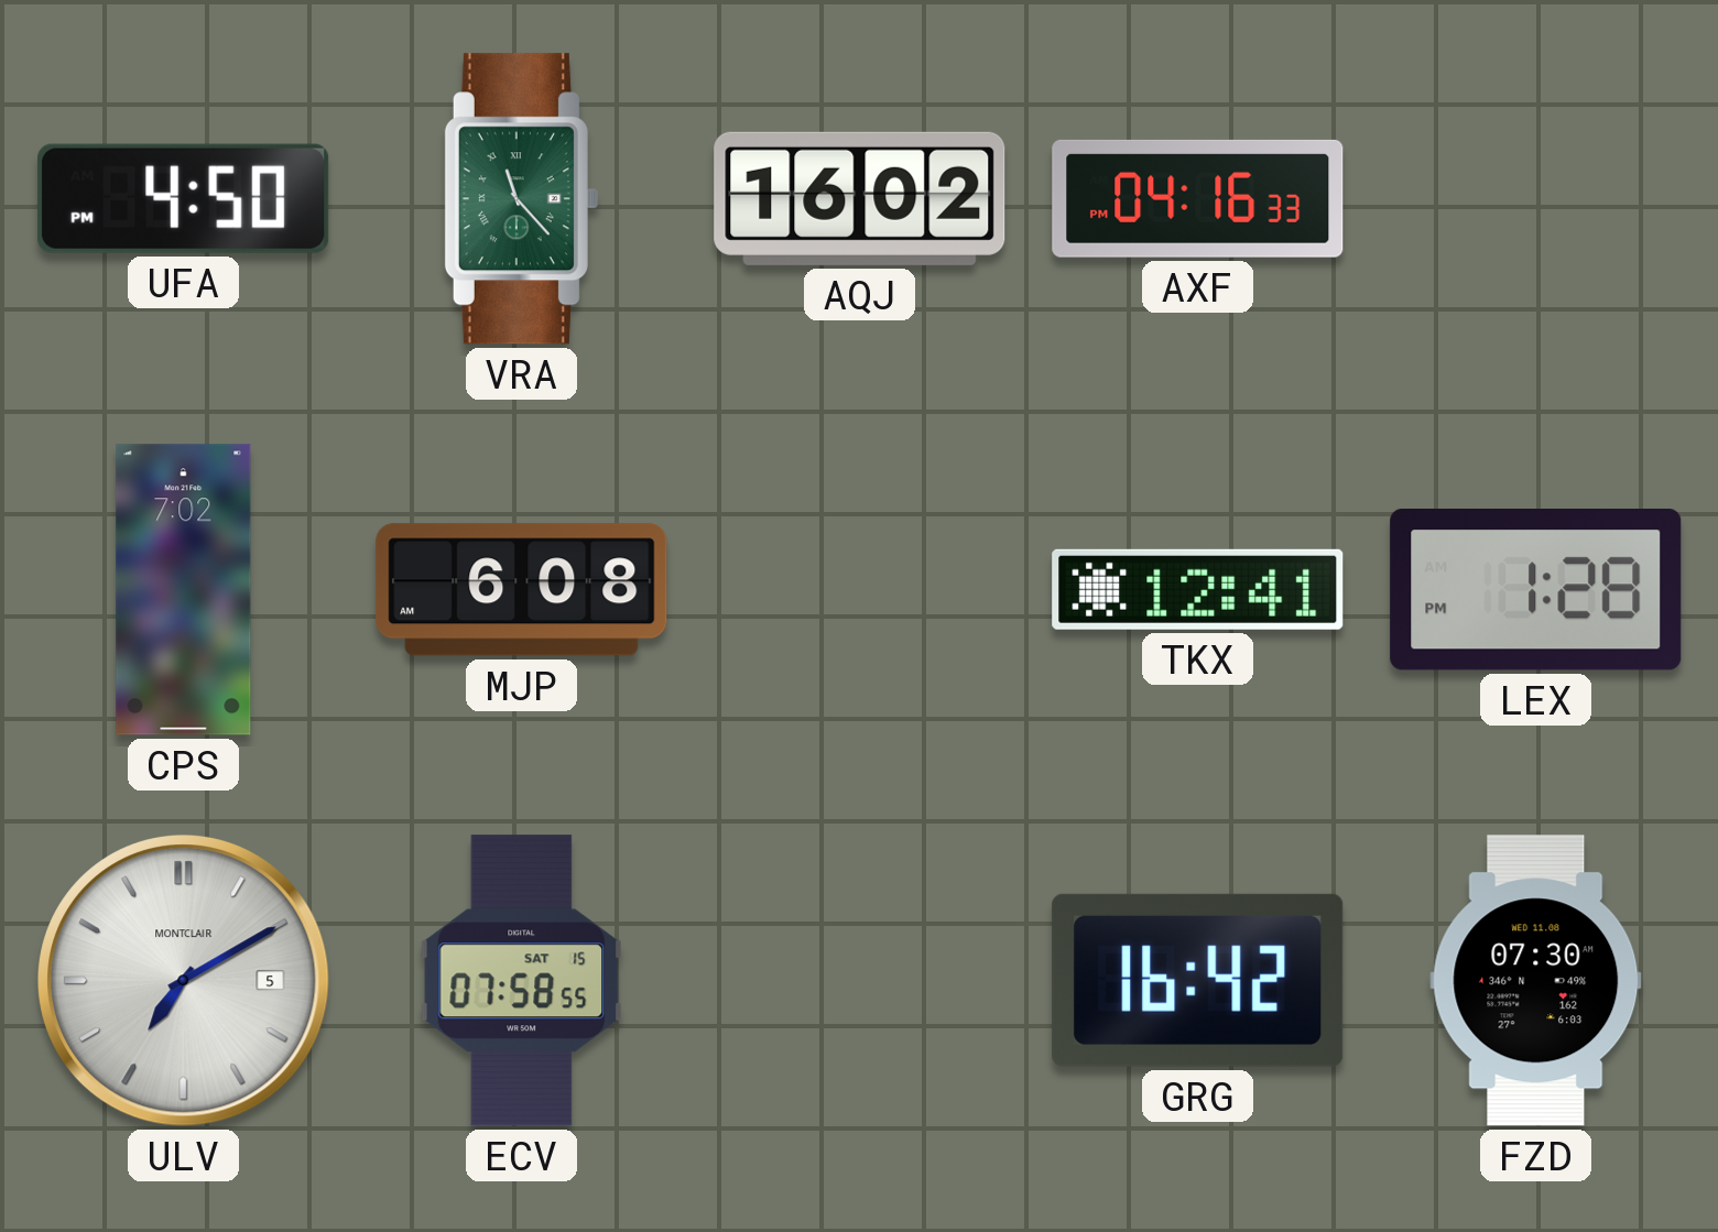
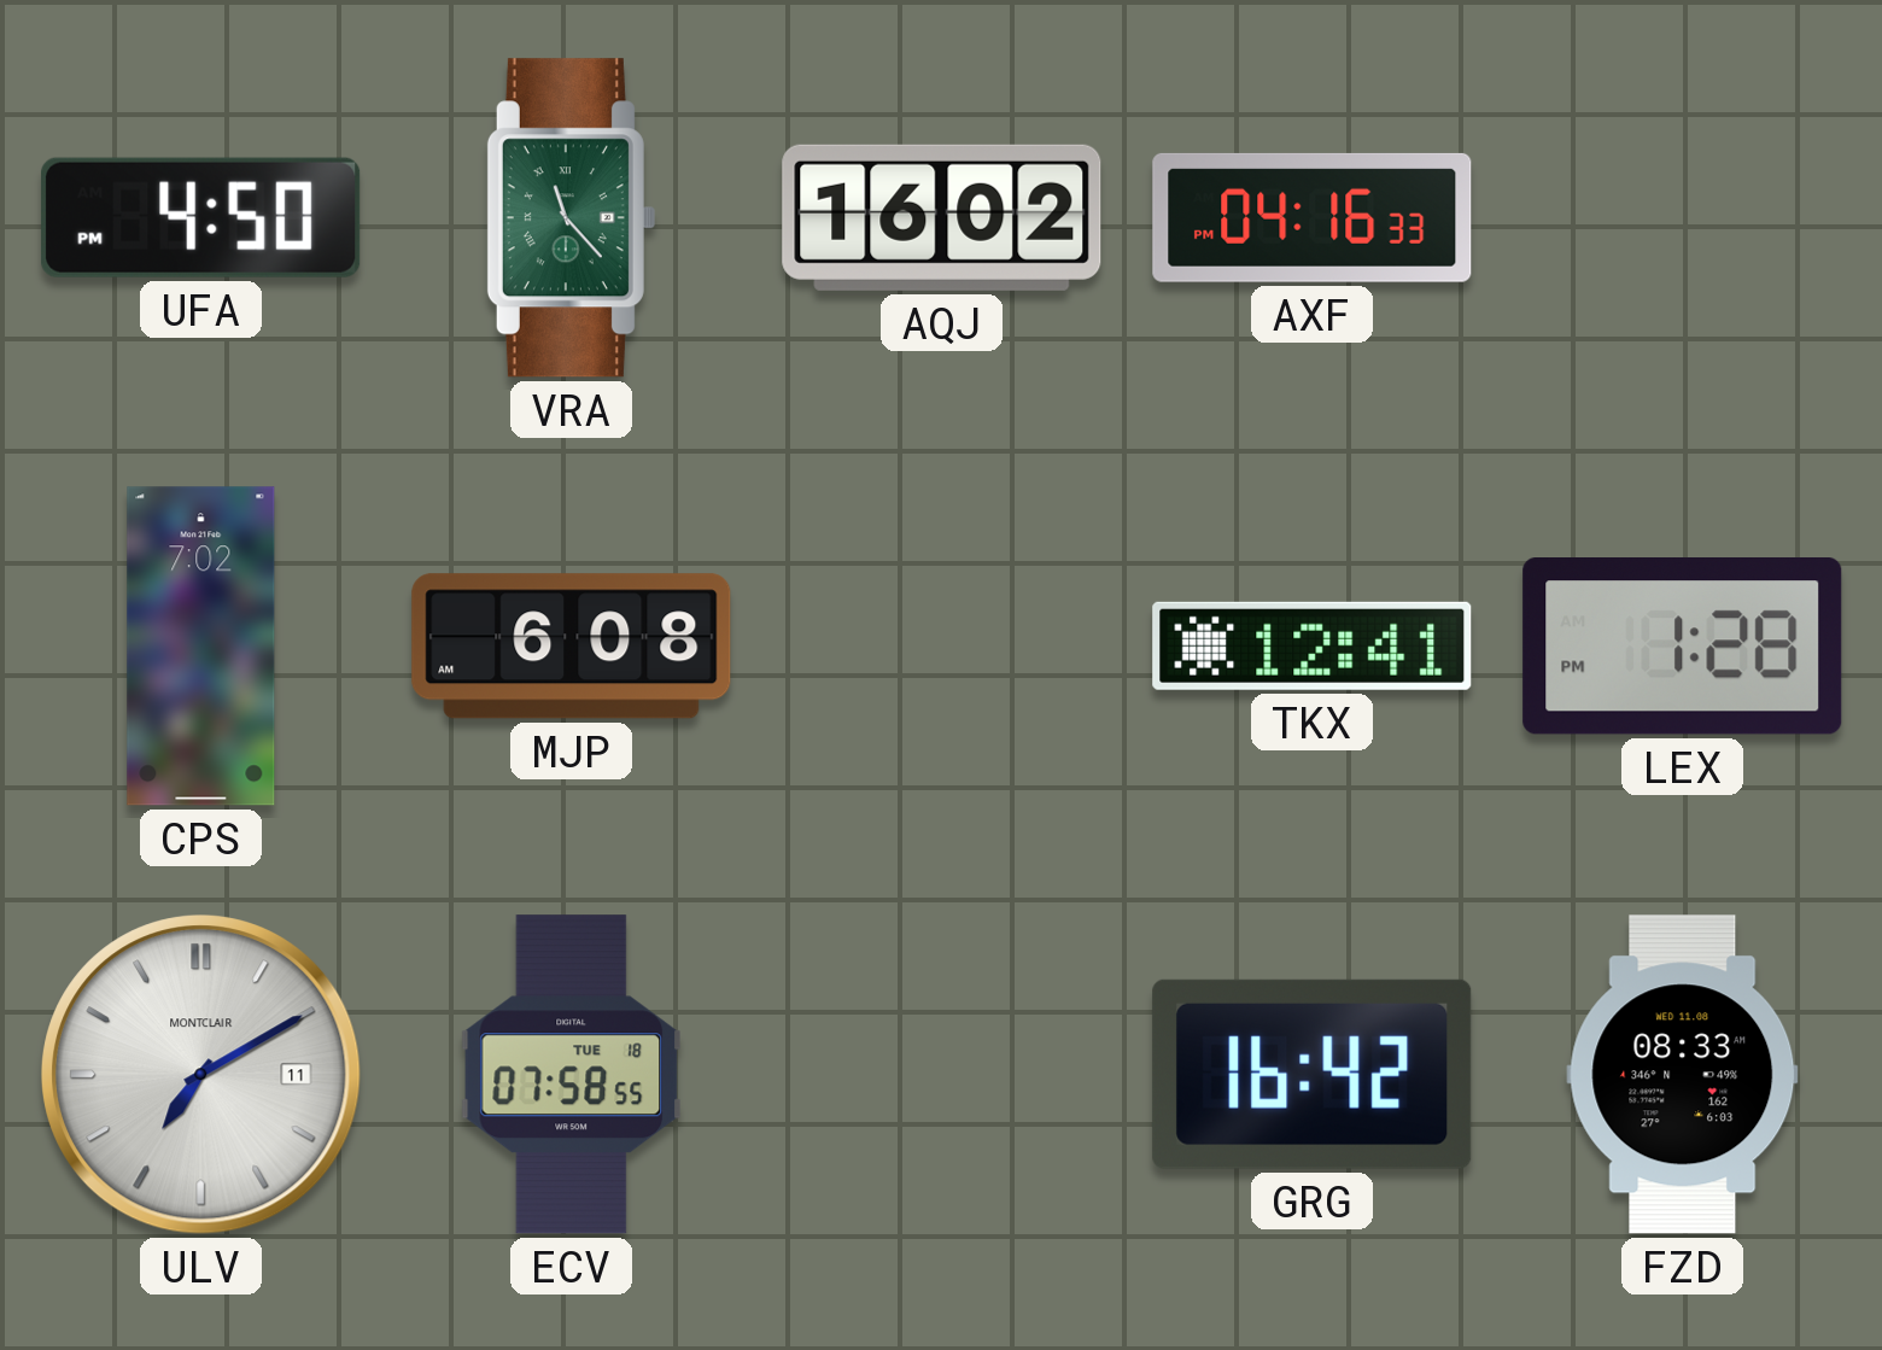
ULV date: 5 -> 11 (201, 1075)
ECV date: SAT 15 -> TUE 18 (571, 1075)
FZD: 07:30 -> 08:33 (1683, 1075)
